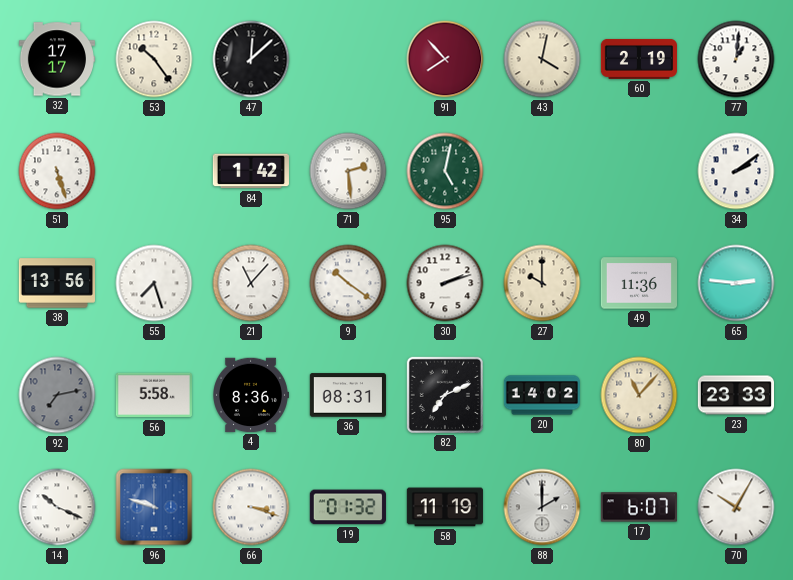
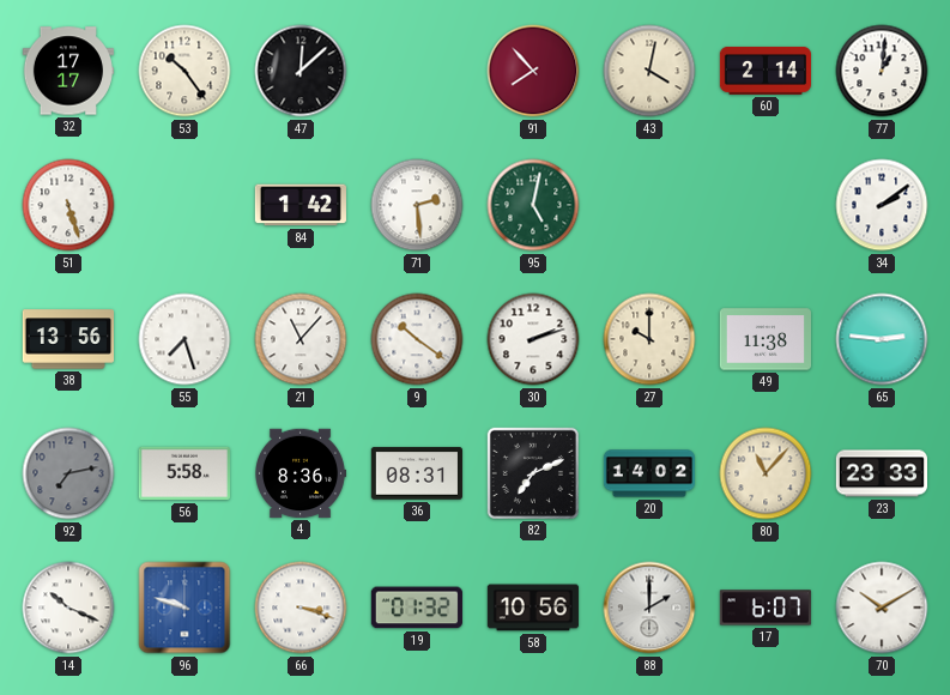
60: 2:19 -> 2:14 (764, 71)
49: 11:36 -> 11:38 (764, 339)
58: 11:19 -> 10:56 (533, 608)
70: 10:05 -> 10:10 (882, 608)
